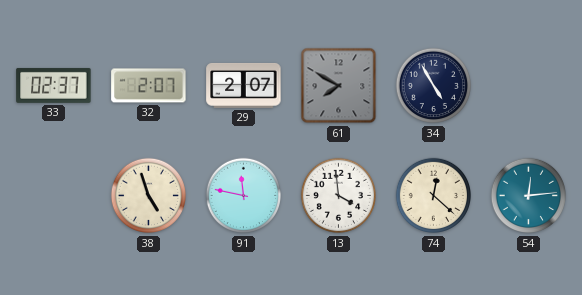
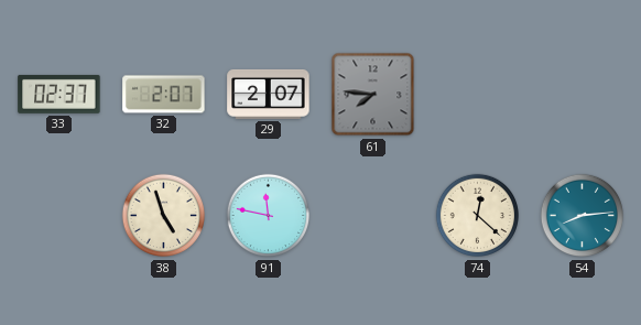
61: 7:50 -> 7:46 (373, 95)
34: 4:55 -> none (434, 86)
13: 3:59 -> none (339, 196)
54: 12:14 -> 8:14 (583, 216)
